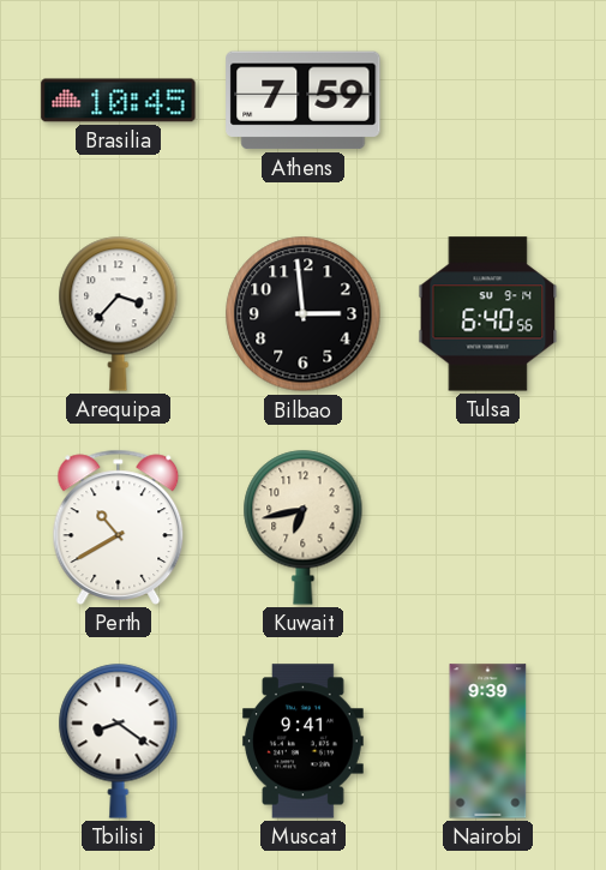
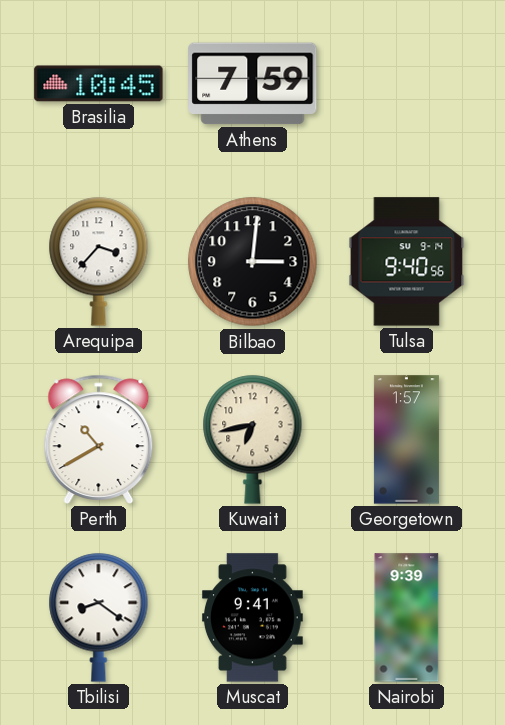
Bilbao: 2:59 -> 3:01 (253, 262)
Tulsa: 6:40 -> 9:40 (407, 262)
Georgetown: none -> 1:57 (406, 440)
